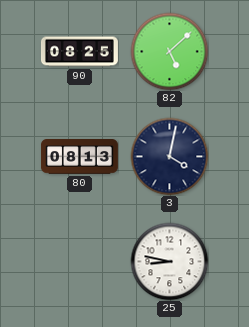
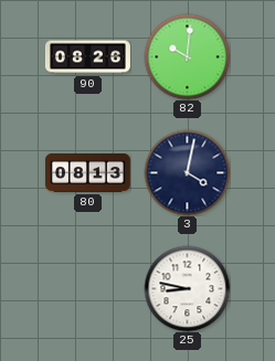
90: 08:25 -> 08:26 (87, 57)
82: 5:08 -> 10:01 (187, 56)
